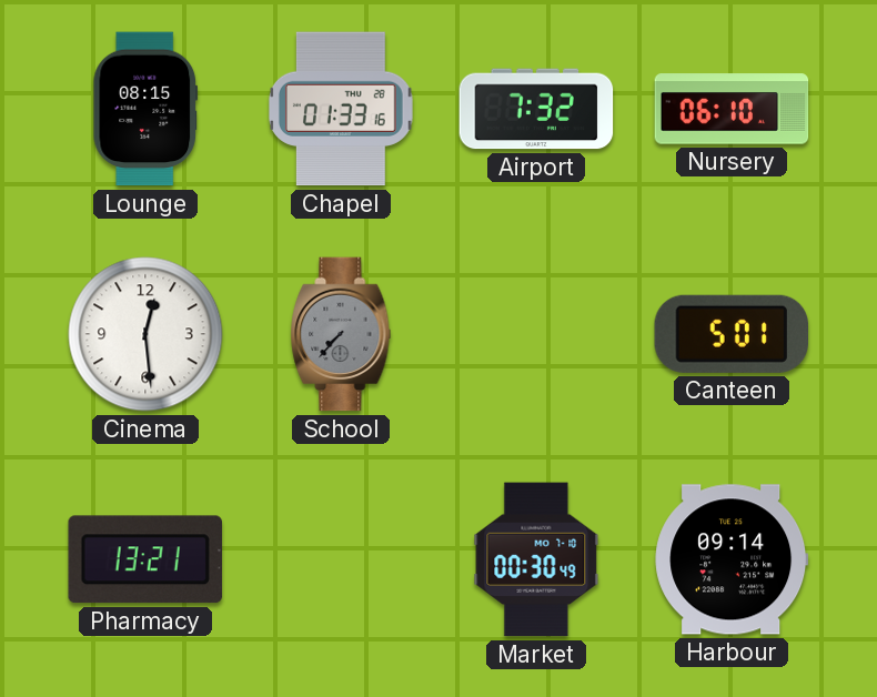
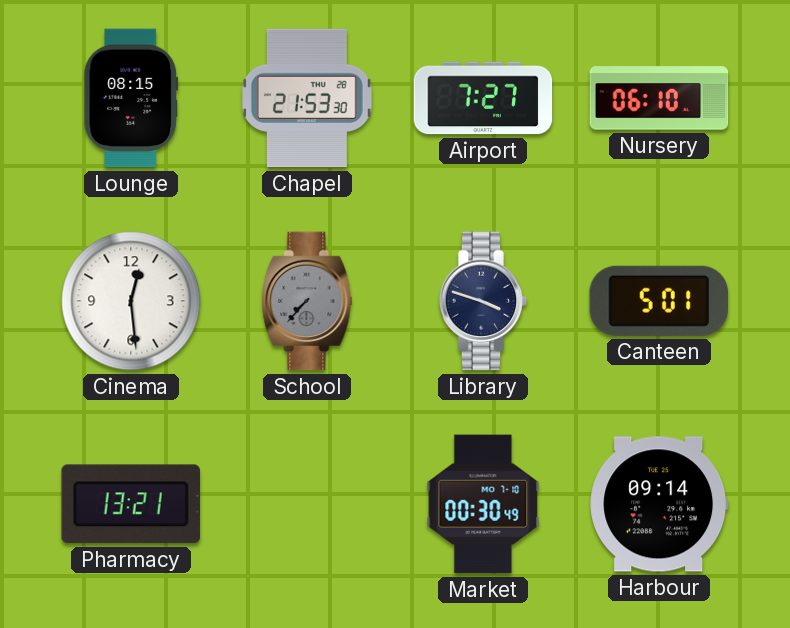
Chapel: 01:33 -> 21:53 (308, 98)
Airport: 7:32 -> 7:27 (483, 98)
Library: none -> 3:48 (483, 301)
